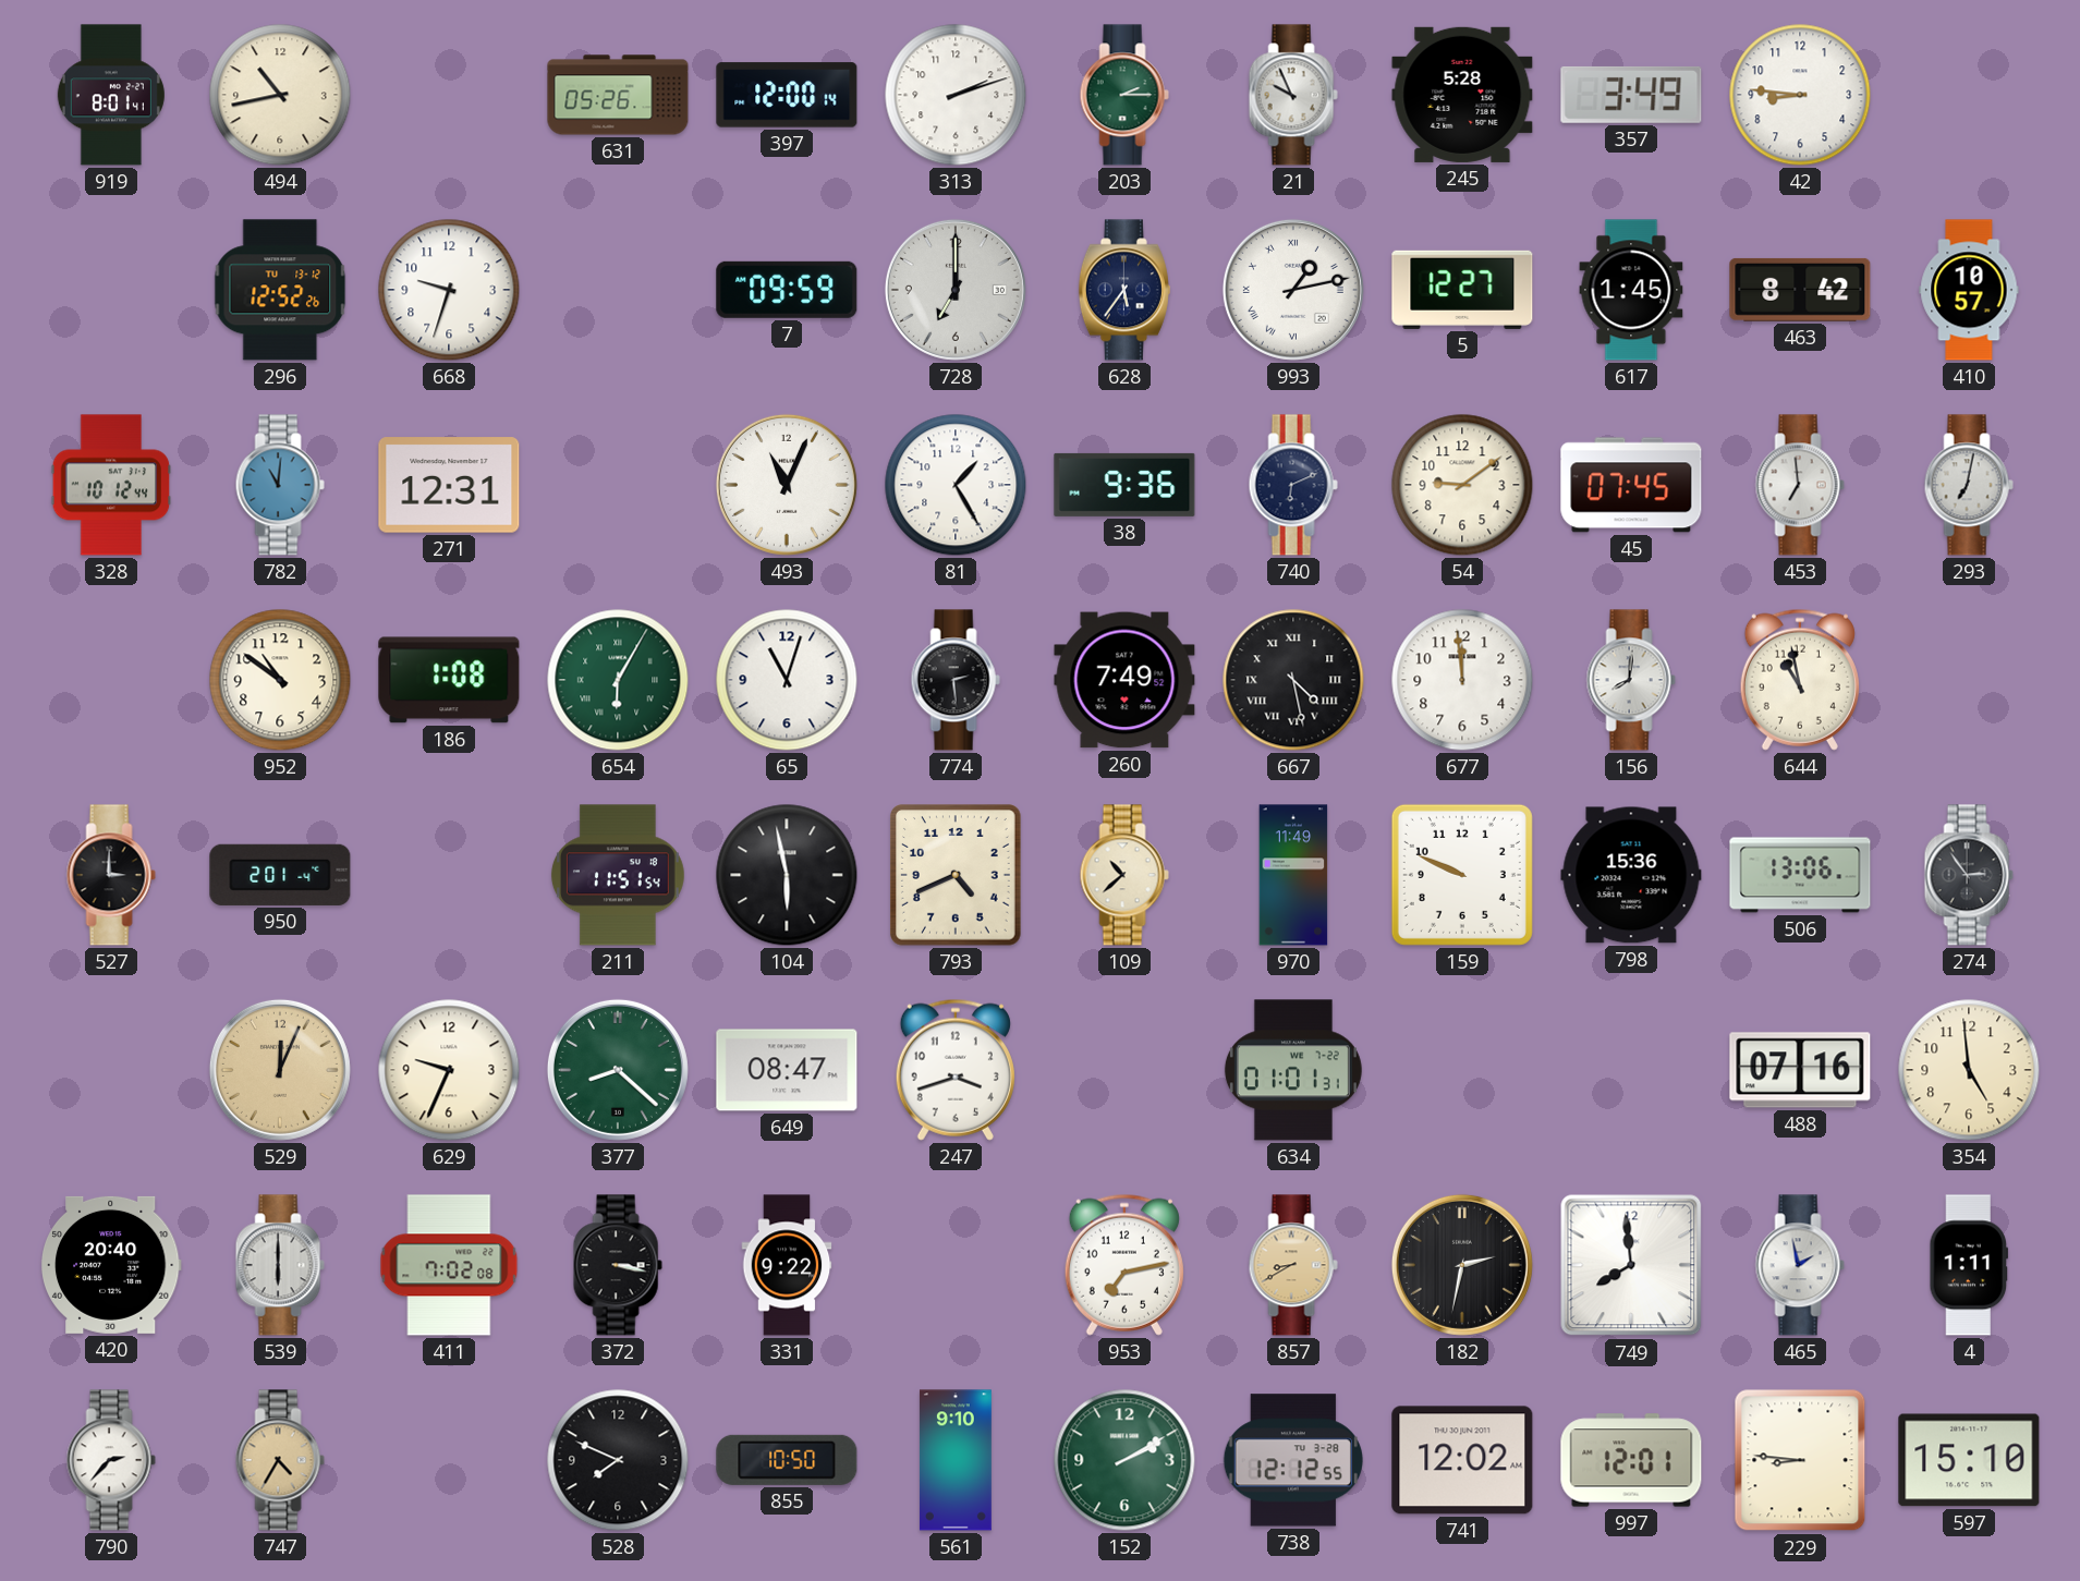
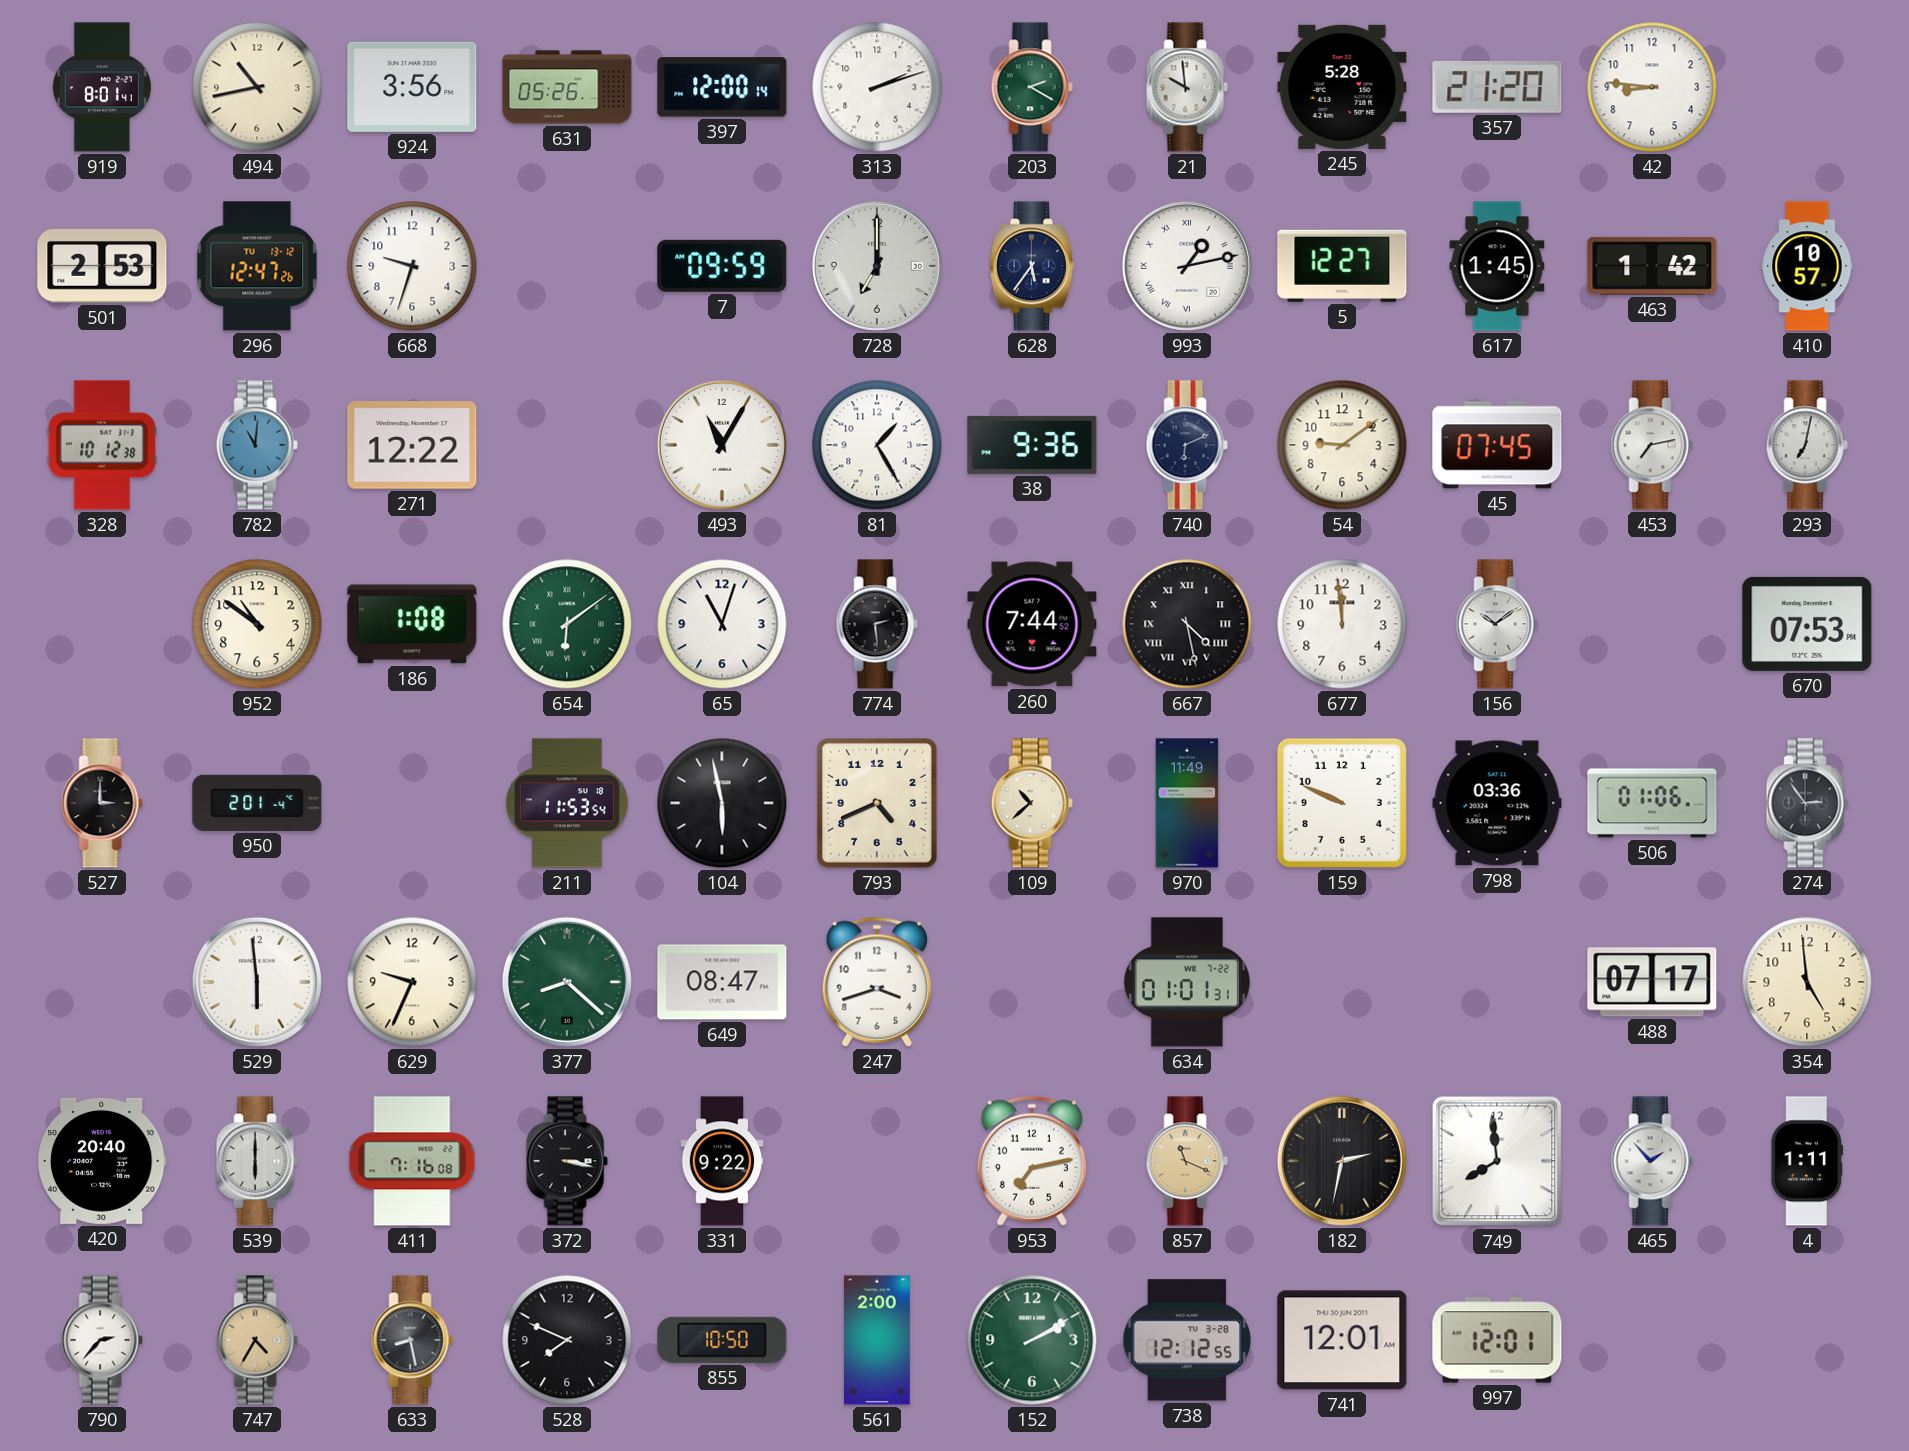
924: none -> 3:56 (412, 87)
203: 2:15 -> 2:20 (1032, 87)
21: 9:56 -> 9:59 (1187, 87)
357: 3:49 -> 21:20 (1497, 87)
501: none -> 2:53 (102, 266)
296: 12:52 -> 12:47 (257, 266)
463: 8:42 -> 1:42 (1652, 266)
328: 10:12:44 -> 10:12:38 (102, 445)
271: 12:31 -> 12:22 (412, 445)
493: 11:04 -> 11:05 (722, 445)
453: 6:59 -> 7:13 (1652, 445)
654: 6:05 -> 6:09 (567, 624)
260: 7:49 -> 7:44 (1032, 624)
156: 8:01 -> 10:09 (1497, 624)
644: 10:58 -> none (1800, 680)
670: none -> 07:53 (1807, 624)
211: 11:51 -> 11:53 (567, 803)
798: 15:36 -> 03:36 (1497, 803)
506: 13:06 -> 01:06 (1652, 803)
529: 12:04 -> 5:59 (257, 982)
529 dial: champagne -> white (257, 982)
488: 07:16 -> 07:17 (1652, 982)
411: 7:02 -> 7:16 (412, 1161)
857: 8:40 -> 11:19 (1187, 1161)
465: 1:58 -> 1:53 (1652, 1161)
633: none -> 8:28 (412, 1340)
561: 9:10 -> 2:00 (877, 1340)
741: 12:02 -> 12:01 (1342, 1340)
229: 8:46 -> none (1800, 1460)
597: 15:10 -> none (1969, 1460)
